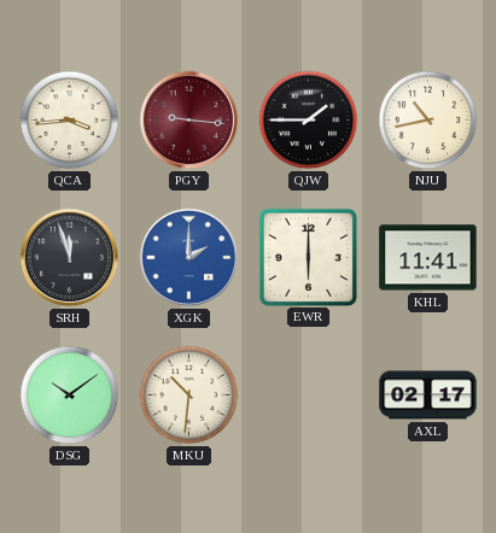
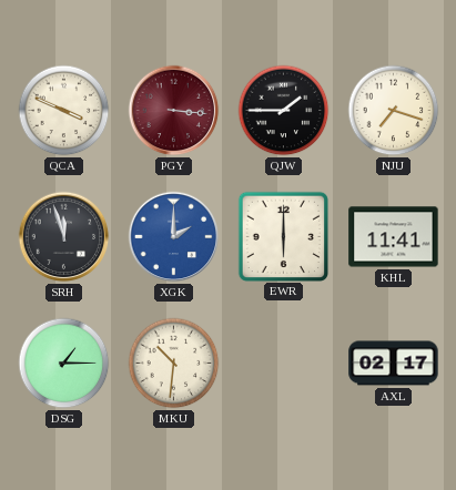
QCA: 3:44 -> 3:49 (64, 111)
PGY: 9:16 -> 3:16 (174, 111)
NJU: 10:43 -> 7:18 (394, 111)
DSG: 10:09 -> 1:15 (64, 364)
